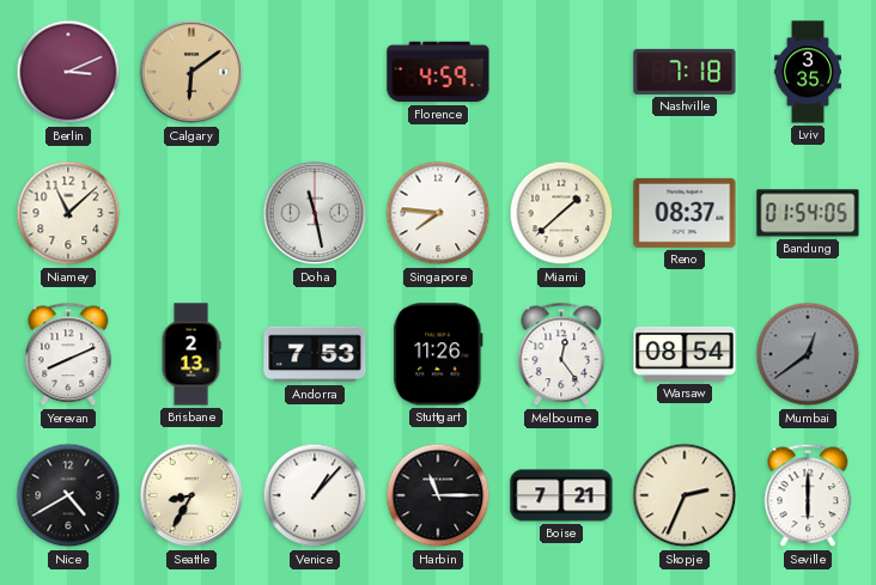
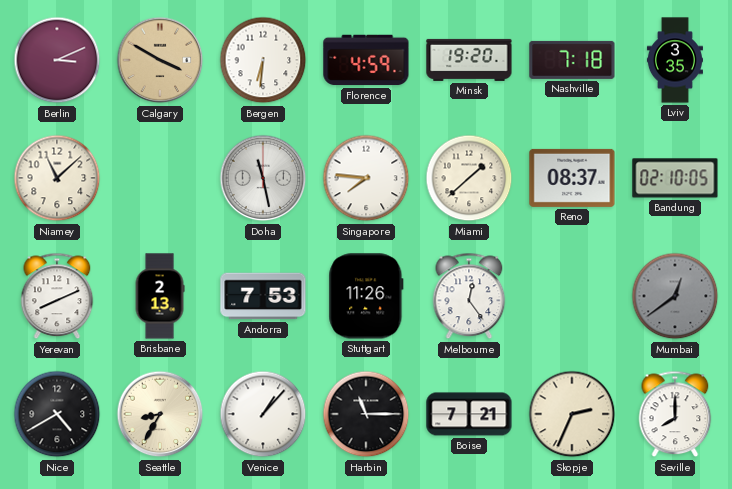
Calgary: 6:09 -> 3:50 (160, 60)
Bergen: none -> 6:31 (263, 60)
Minsk: none -> 19:20 (469, 60)
Bandung: 01:54 -> 02:10 (675, 178)
Warsaw: 08:54 -> none (685, 354)
Seville: 6:00 -> 8:00 (675, 414)
